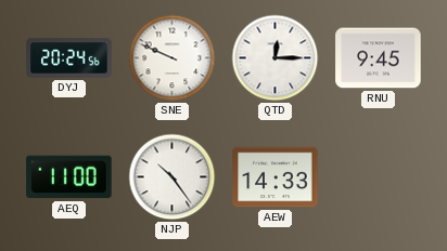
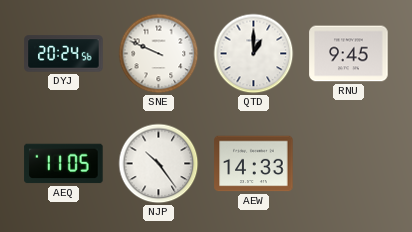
QTD: 12:15 -> 1:00 (254, 54)
AEQ: 11:00 -> 11:05 (64, 164)
